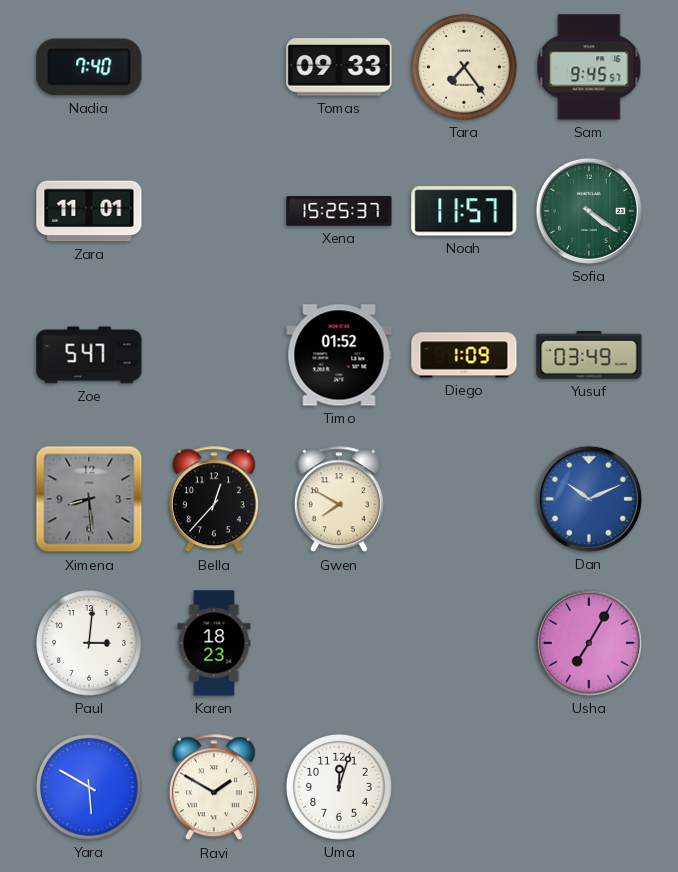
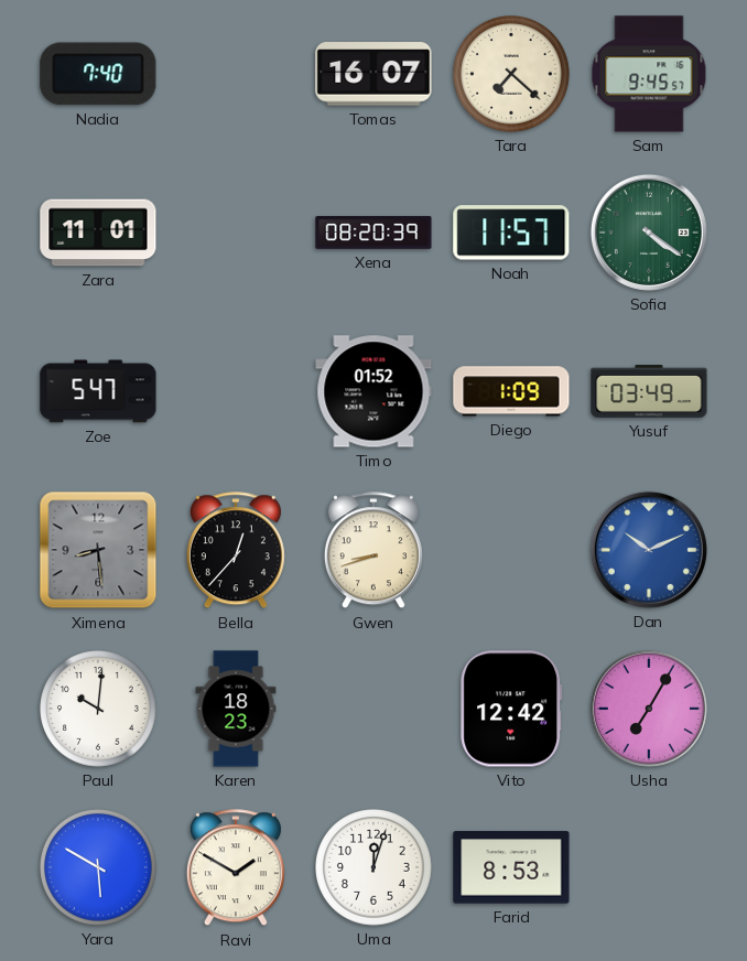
Tomas: 09:33 -> 16:07 (373, 74)
Tara: 7:24 -> 7:22 (512, 75)
Xena: 15:25 -> 08:20 (373, 233)
Gwen: 7:50 -> 8:42 (373, 551)
Paul: 3:01 -> 10:01 (99, 710)
Vito: none -> 12:42 (511, 709)
Farid: none -> 8:53 (511, 867)
